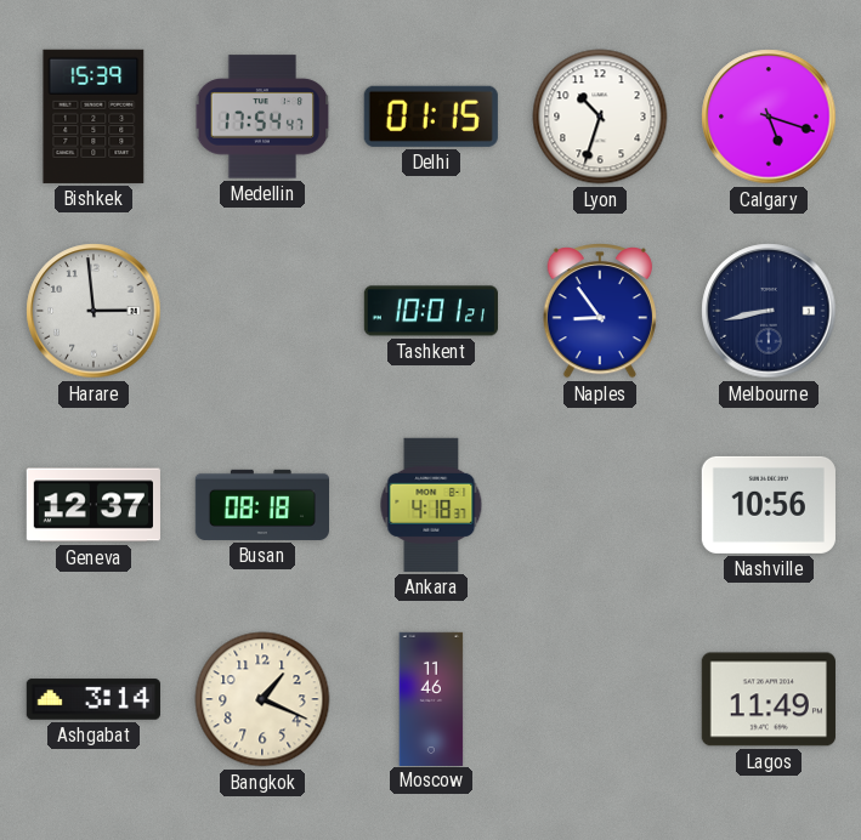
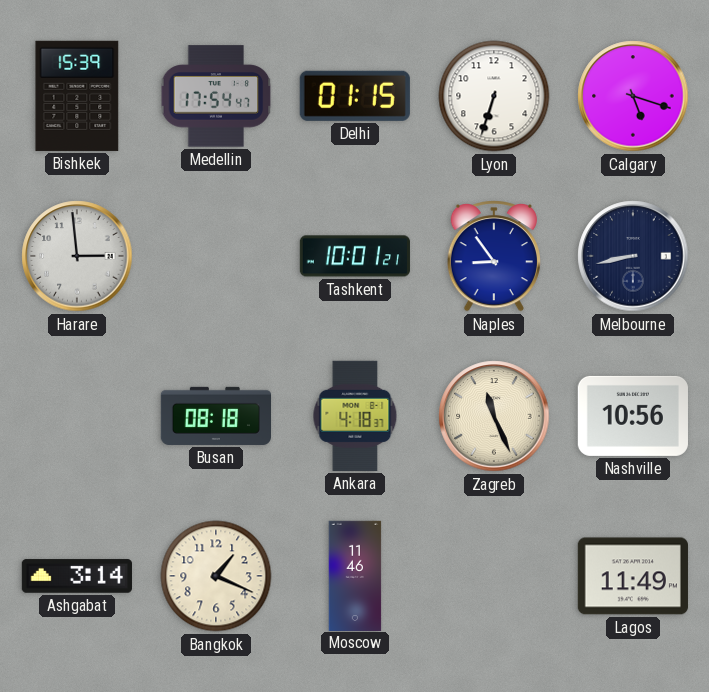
Lyon: 10:33 -> 6:33 (494, 96)
Geneva: 12:37 -> none (94, 505)
Zagreb: none -> 11:26 (494, 416)
